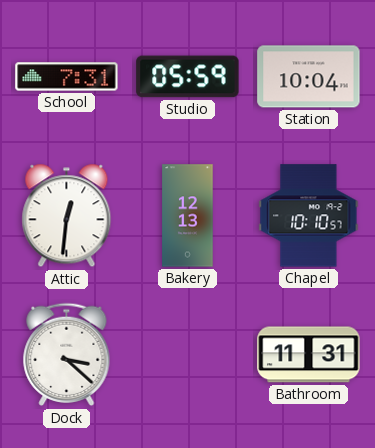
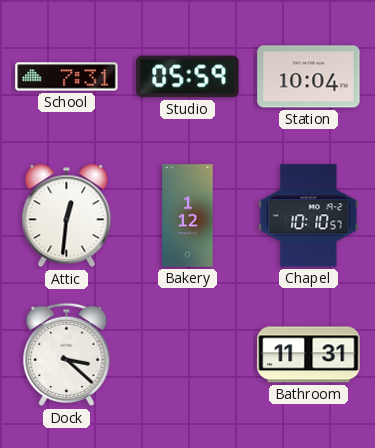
Bakery: 12:13 -> 1:12 (188, 216)
